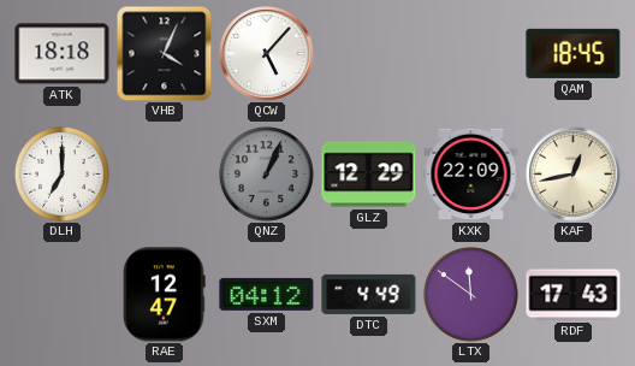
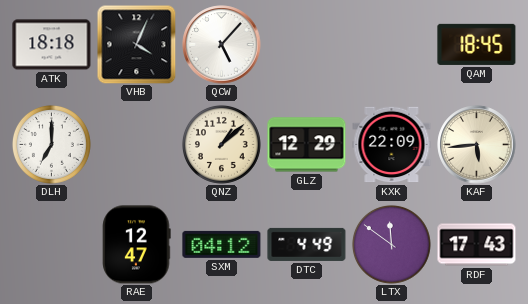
QNZ: 1:04 -> 1:08 (221, 144)
QNZ dial: grey -> cream (221, 144)
KAF: 12:43 -> 5:44 (477, 145)
